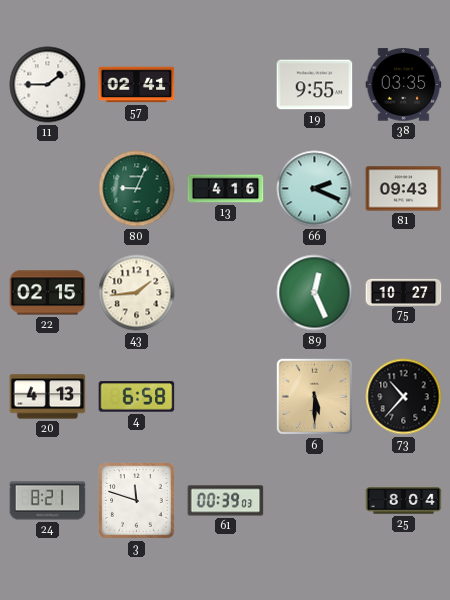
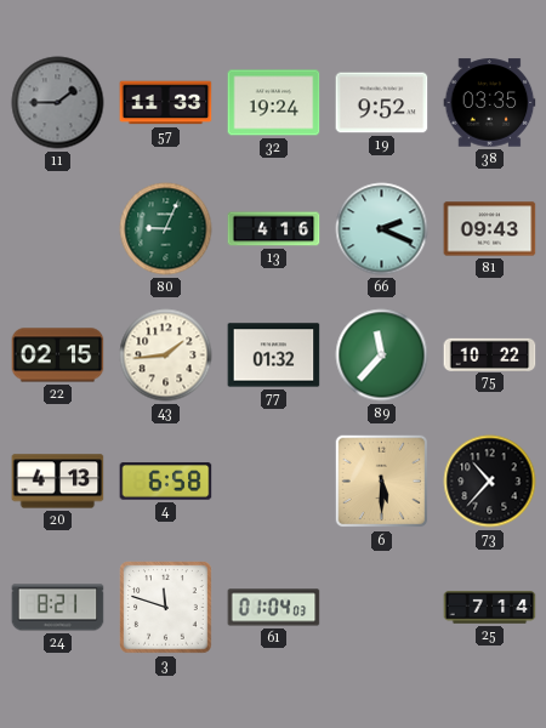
11 dial: white -> grey (58, 103)
57: 02:41 -> 11:33 (166, 103)
32: none -> 19:24 (274, 103)
19: 9:55 -> 9:52 (382, 103)
77: none -> 01:32 (274, 356)
89: 12:26 -> 11:37 (382, 356)
75: 10:27 -> 10:22 (490, 354)
61: 00:39 -> 01:04 (274, 608)
25: 8:04 -> 7:14 (490, 608)
